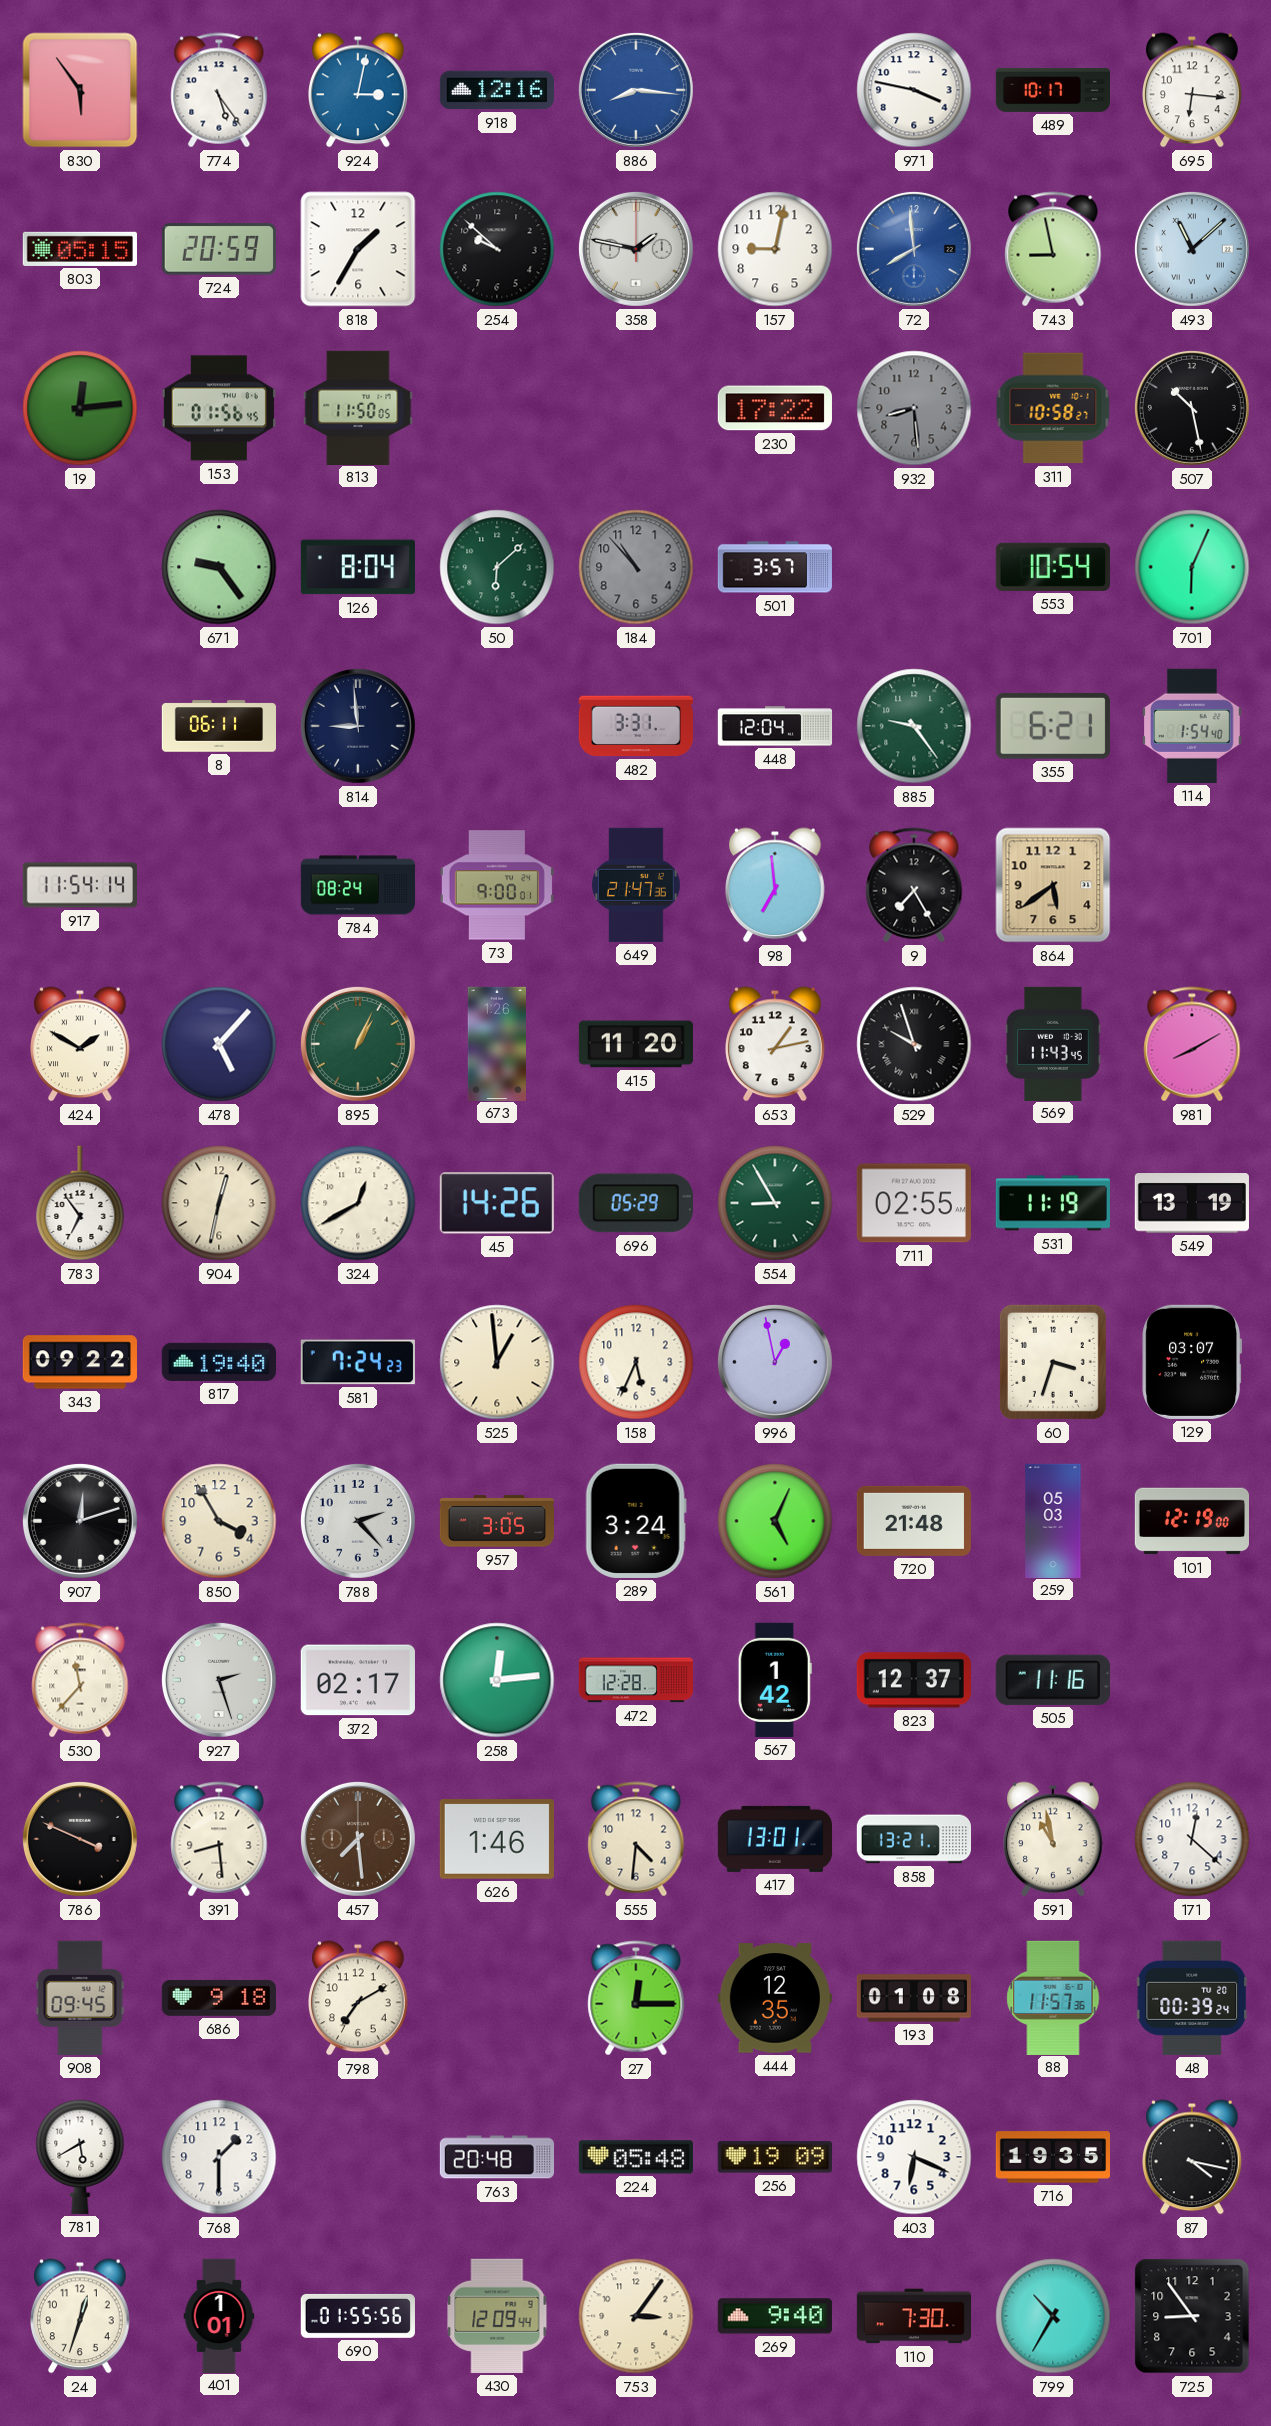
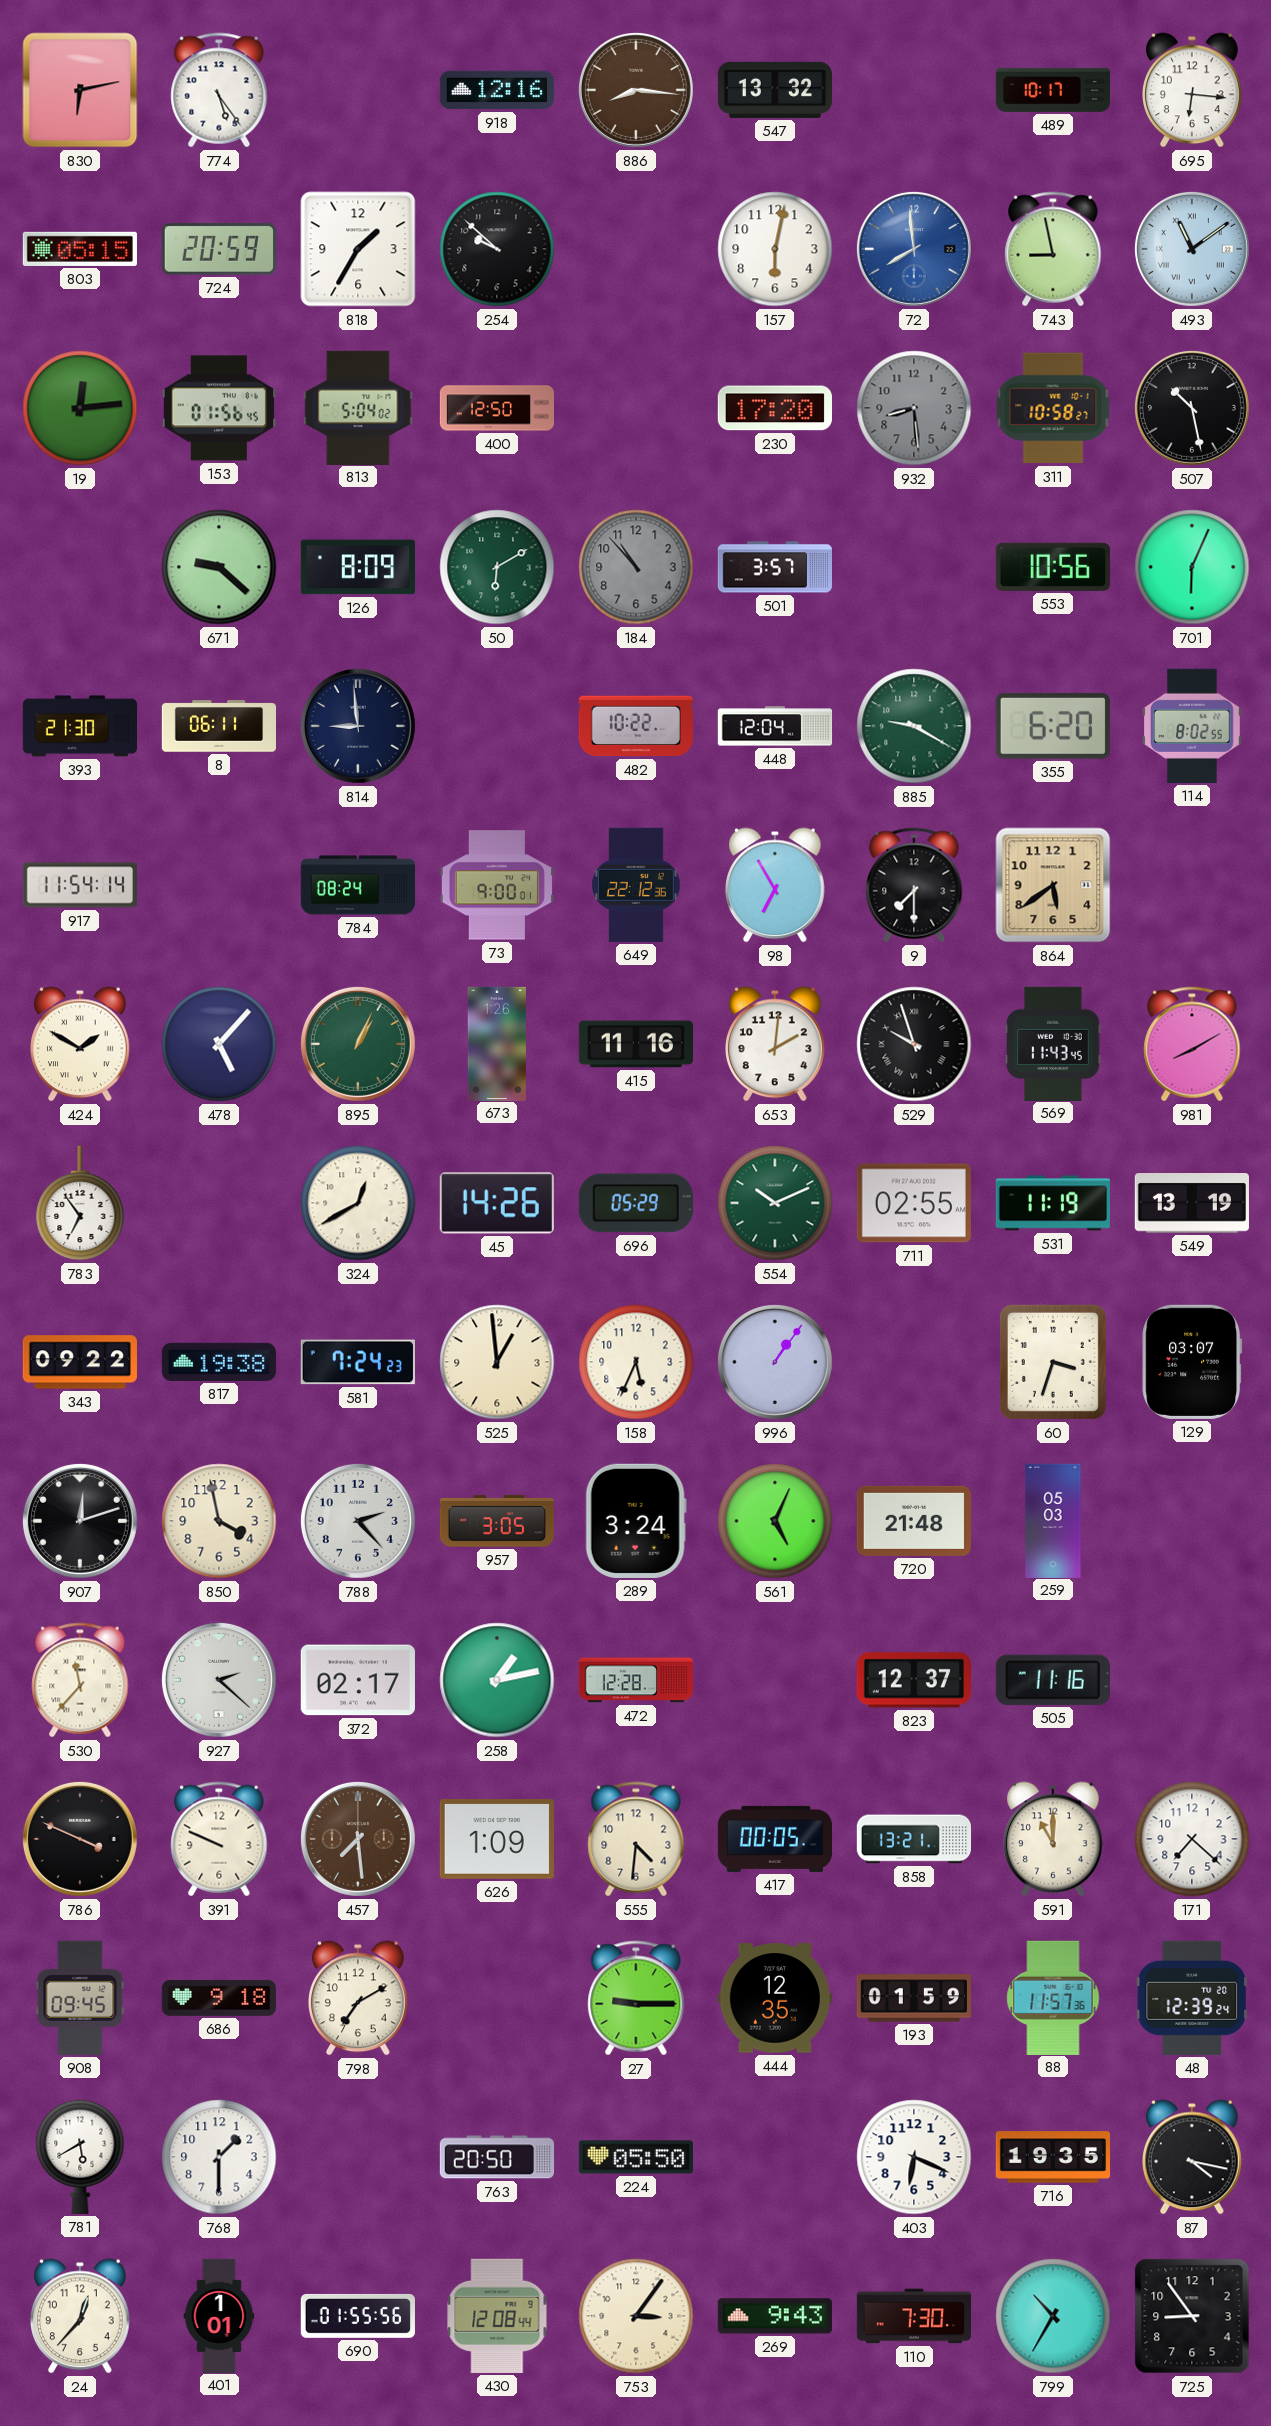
830: 5:54 -> 6:13 (80, 90)
924: 3:02 -> none (359, 90)
886 dial: blue -> brown (636, 90)
547: none -> 13:32 (775, 90)
971: 3:47 -> none (914, 90)
358: 1:47 -> none (636, 249)
157: 9:02 -> 6:02 (775, 249)
493: 11:08 -> 11:09 (1192, 249)
813: 11:50 -> 5:04 (358, 407)
400: none -> 12:50 (496, 408)
230: 17:22 -> 17:20 (775, 408)
671: 9:24 -> 9:22 (219, 567)
126: 8:04 -> 8:09 (358, 567)
50: 6:08 -> 6:10 (497, 567)
553: 10:54 -> 10:56 (1053, 567)
393: none -> 21:30 (79, 726)
482: 3:31 -> 10:22 (636, 726)
885: 9:24 -> 9:20 (914, 726)
355: 6:21 -> 6:20 (1053, 726)
114: 1:54 -> 8:02 (1193, 726)
649: 21:47 -> 22:12 (636, 885)
98: 6:59 -> 6:55 (776, 885)
9: 7:25 -> 7:30 (914, 885)
415: 11:20 -> 11:16 (635, 1044)
653: 1:13 -> 2:01 (776, 1044)
904: 12:32 -> none (219, 1203)
554: 8:55 -> 10:11 (775, 1203)
817: 19:40 -> 19:38 (219, 1362)
996: 12:58 -> 1:06 (775, 1362)
850: 3:55 -> 3:58 (219, 1521)
101: 12:19 -> none (1191, 1521)
927: 2:27 -> 2:22 (219, 1680)
258: 12:14 -> 1:13 (497, 1680)
567: 1:42 -> none (775, 1680)
391: 8:29 -> 9:49 (219, 1839)
626: 1:46 -> 1:09 (497, 1840)
417: 13:01 -> 00:05 (774, 1839)
591: 10:58 -> 11:00 (1054, 1839)
171: 12:22 -> 7:22 (1192, 1839)
27: 12:15 -> 9:15 (636, 1998)
193: 01:08 -> 01:59 (914, 1998)
48: 00:39 -> 12:39 (1192, 1998)
763: 20:48 -> 20:50 (496, 2157)
224: 05:48 -> 05:50 (636, 2157)
256: 19:09 -> none (775, 2157)
24: 12:33 -> 12:37 (81, 2316)
430: 12:09 -> 12:08 (497, 2316)
269: 9:40 -> 9:43 (775, 2316)
